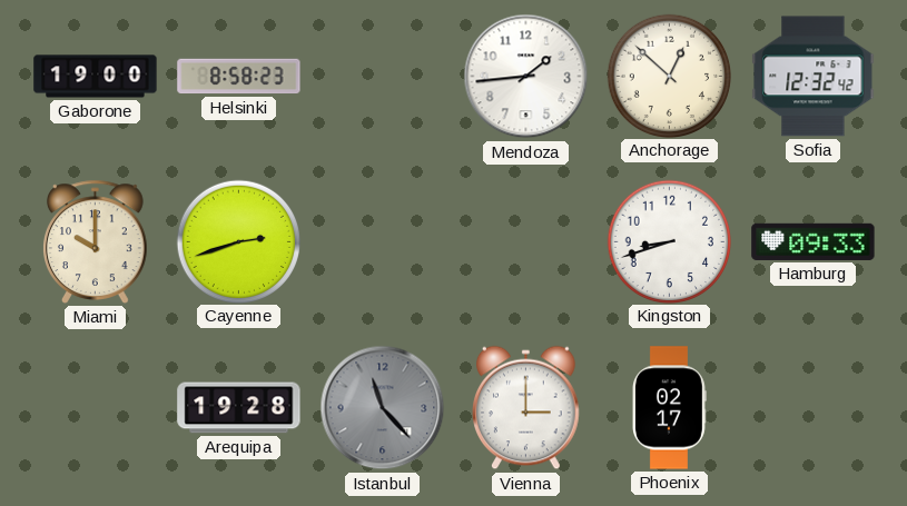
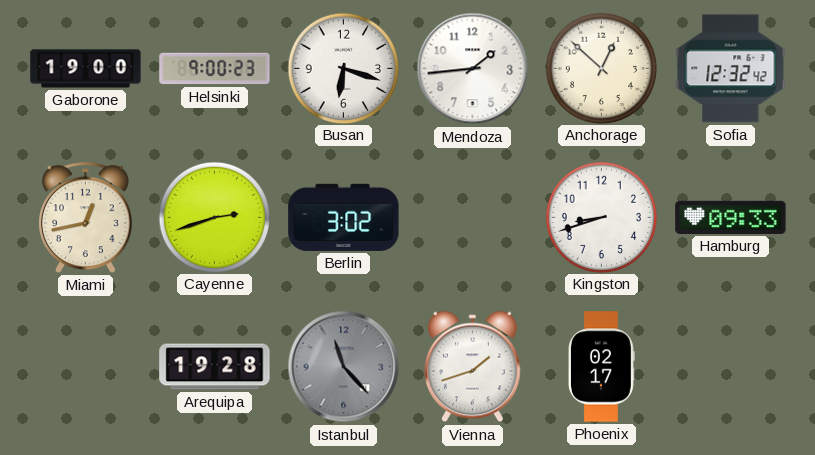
Helsinki: 8:58 -> 9:00 (215, 69)
Busan: none -> 6:18 (343, 68)
Miami: 10:00 -> 12:43 (86, 217)
Berlin: none -> 3:02 (344, 217)
Vienna: 3:00 -> 1:42 (473, 367)
